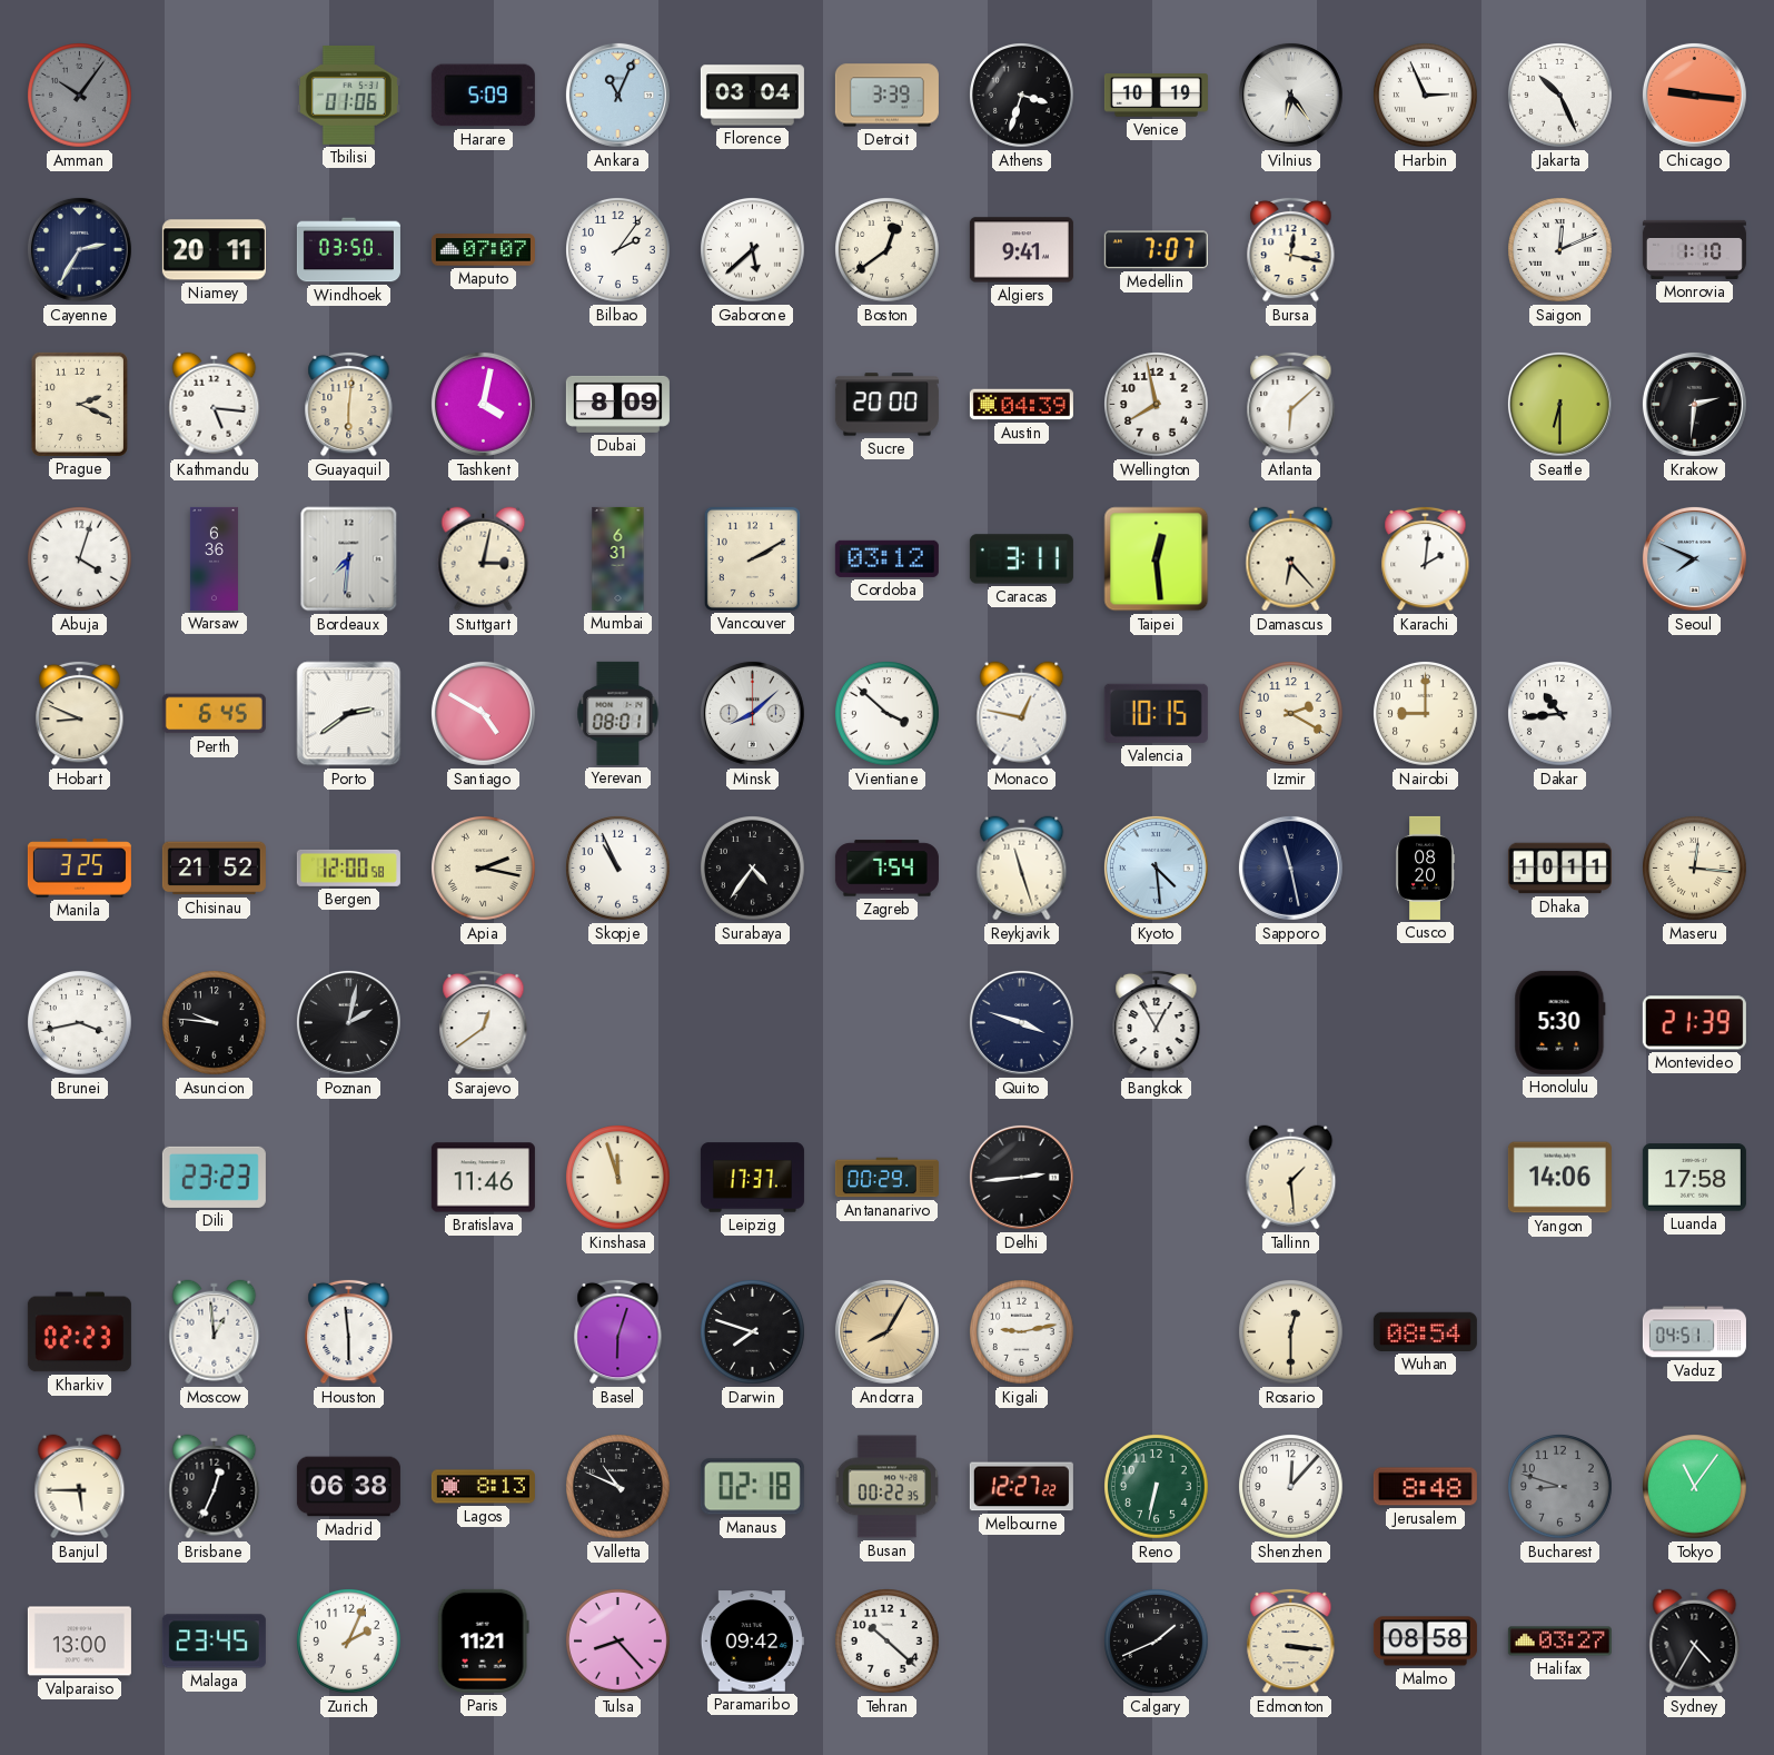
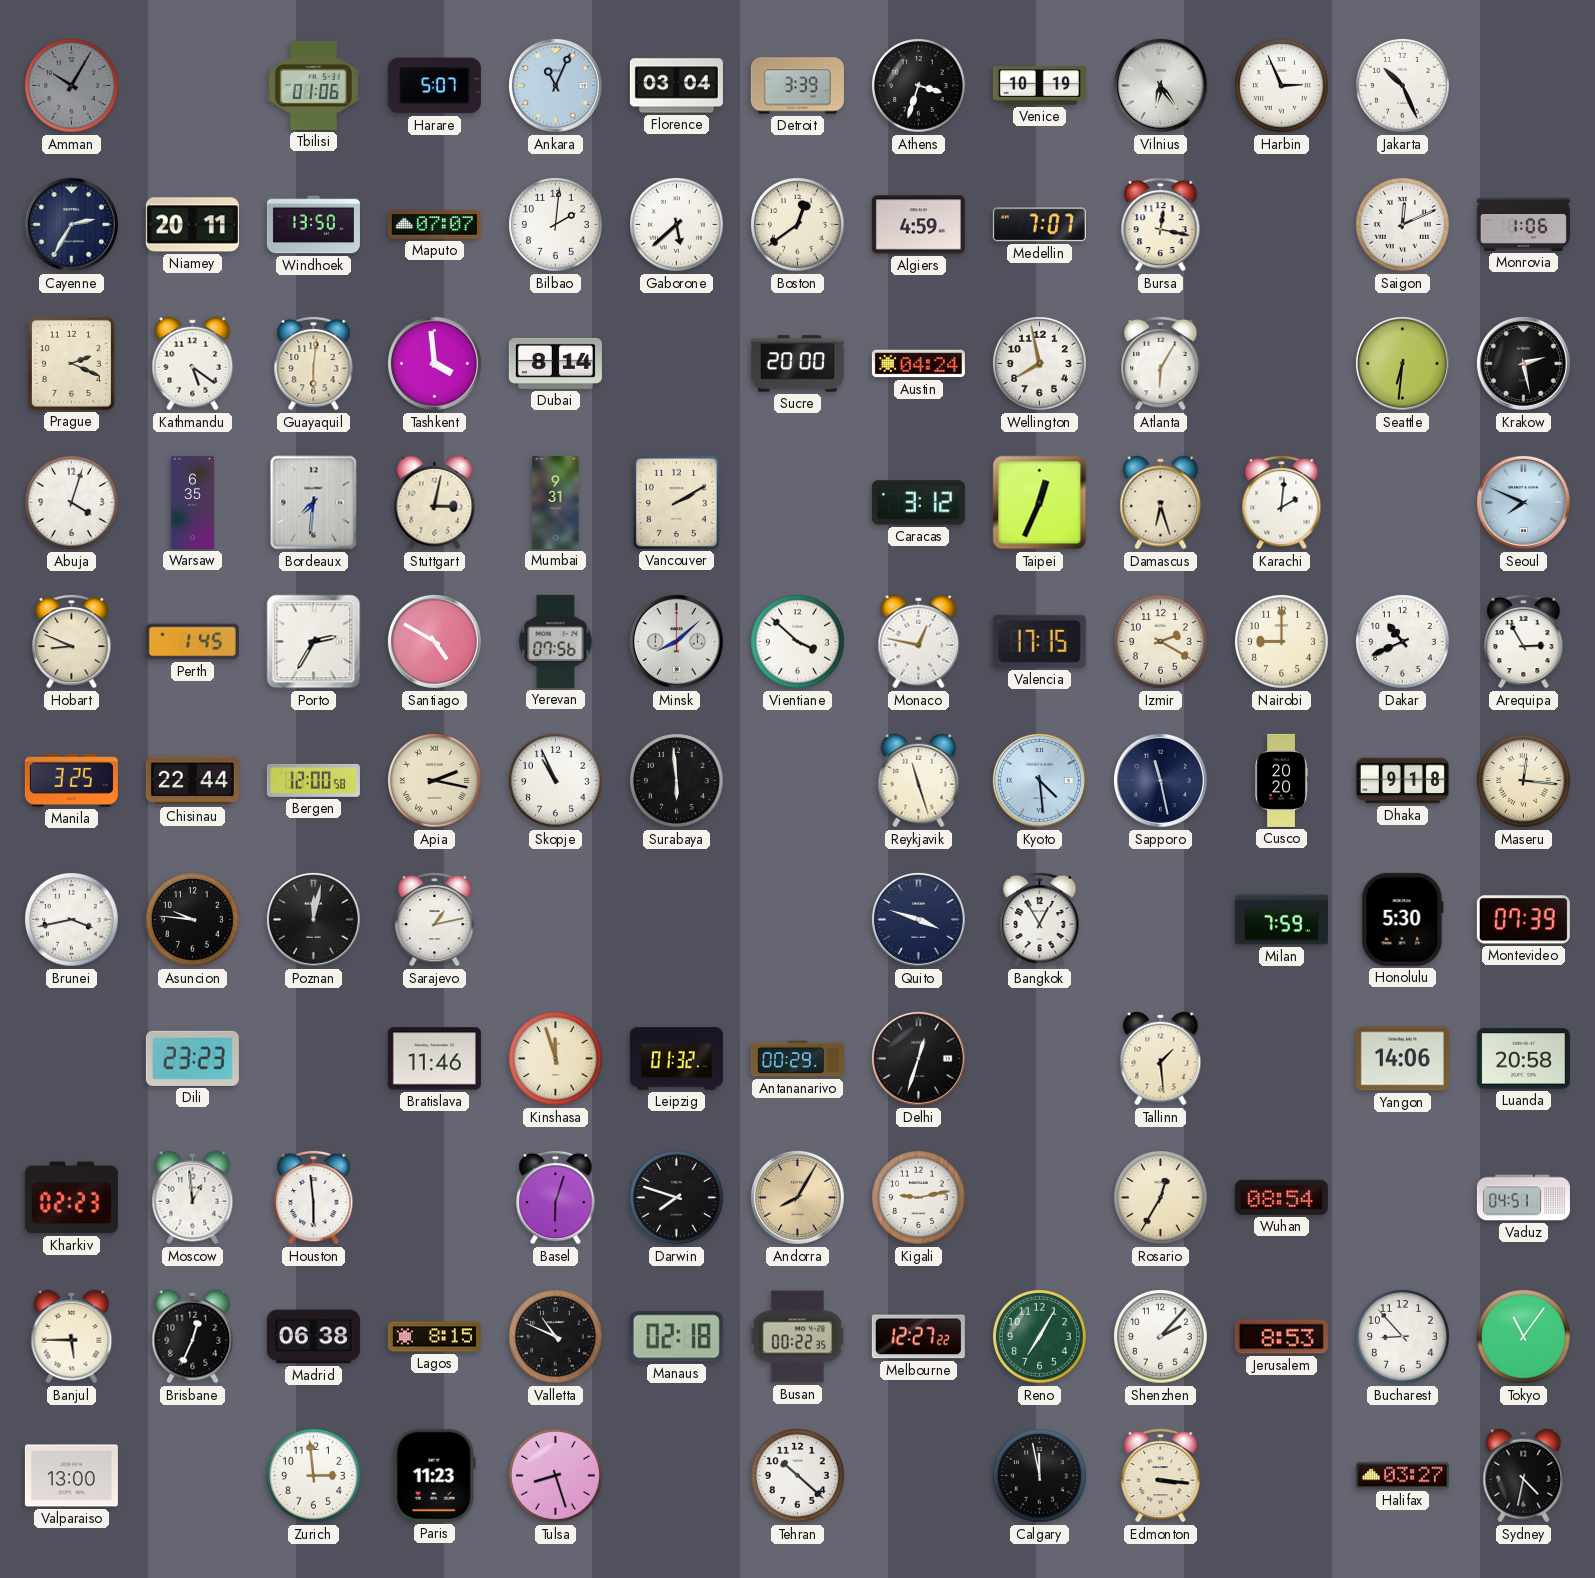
Amman: 10:06 -> 10:05 (72, 86)
Harare: 5:09 -> 5:07 (434, 86)
Chicago: 9:16 -> none (1694, 95)
Windhoek: 03:50 -> 13:50 (313, 225)
Bilbao: 2:06 -> 2:01 (556, 225)
Algiers: 9:41 -> 4:59 (918, 225)
Monrovia: 1:10 -> 1:06 (1523, 224)
Kathmandu: 5:16 -> 5:21 (193, 364)
Tashkent: 4:02 -> 3:59 (434, 363)
Dubai: 8:09 -> 8:14 (555, 363)
Austin: 04:39 -> 04:24 (918, 364)
Atlanta: 6:08 -> 6:05 (1161, 363)
Seattle: 6:30 -> 6:31 (1402, 363)
Krakow: 2:31 -> 2:28 (1523, 363)
Warsaw: 6:36 -> 6:35 (192, 502)
Mumbai: 6:31 -> 9:31 (556, 502)
Cordoba: 03:12 -> none (886, 558)
Caracas: 3:11 -> 3:12 (918, 503)
Taipei: 12:29 -> 12:34 (1040, 503)
Damascus: 6:23 -> 6:27 (1161, 503)
Perth: 6:45 -> 1:45 (192, 642)
Porto: 2:39 -> 2:35 (314, 642)
Yerevan: 08:01 -> 07:56 (556, 641)
Valencia: 10:15 -> 17:15 (1039, 641)
Dakar: 10:44 -> 10:41 (1403, 642)
Arequipa: none -> 2:55 (1524, 641)
Chisinau: 21:52 -> 22:44 (192, 781)
Surabaya: 4:36 -> 5:59 (677, 781)
Zagreb: 7:54 -> none (886, 869)
Cusco: 08:20 -> 20:20 (1281, 780)
Dhaka: 10:11 -> 9:18 (1402, 781)
Poznan: 2:02 -> 12:02 (313, 919)
Sarajevo: 12:39 -> 1:13 (435, 919)
Milan: none -> 7:59 (1281, 920)
Montevideo: 21:39 -> 07:39 (1523, 920)
Leipzig: 17:37 -> 01:32 (676, 1059)
Delhi: 2:44 -> 12:33 (918, 1058)
Luanda: 17:58 -> 20:58 (1523, 1059)
Rosario: 12:30 -> 12:35 (1161, 1198)
Lagos: 8:13 -> 8:15 (434, 1337)
Reno: 6:32 -> 7:05 (1040, 1337)
Shenzhen: 12:07 -> 2:07 (1161, 1337)
Jerusalem: 8:48 -> 8:53 (1281, 1337)
Bucharest: 8:48 -> 8:53 (1403, 1337)
Bucharest dial: grey -> white (1403, 1337)
Malaga: 23:45 -> none (214, 1642)
Zurich: 2:04 -> 2:59 (314, 1476)
Paris: 11:21 -> 11:23 (434, 1475)
Tulsa: 8:23 -> 8:27 (556, 1476)
Paramaribo: 09:42 -> none (752, 1642)
Calgary: 1:41 -> 11:58 (1040, 1476)
Malmo: 08:58 -> none (1425, 1642)
Sydney: 4:35 -> 4:32 (1524, 1476)
